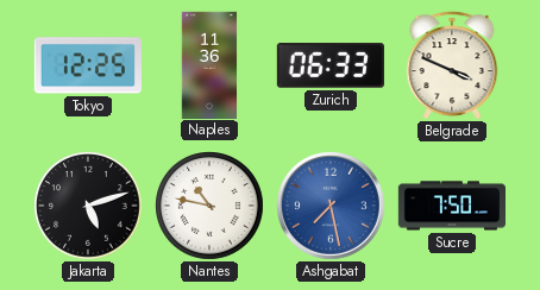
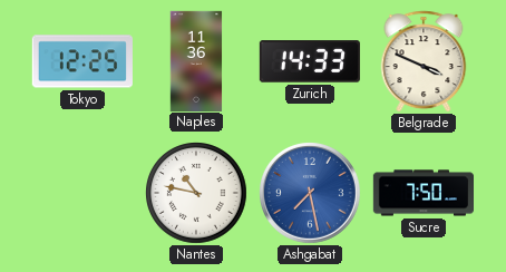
Zurich: 06:33 -> 14:33 (310, 61)
Jakarta: 5:12 -> none (89, 207)
